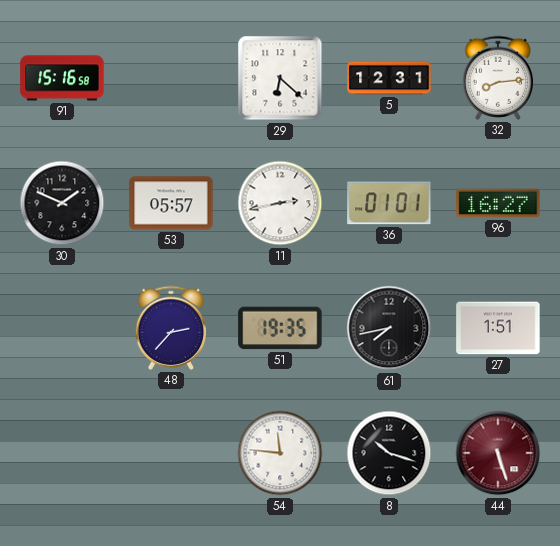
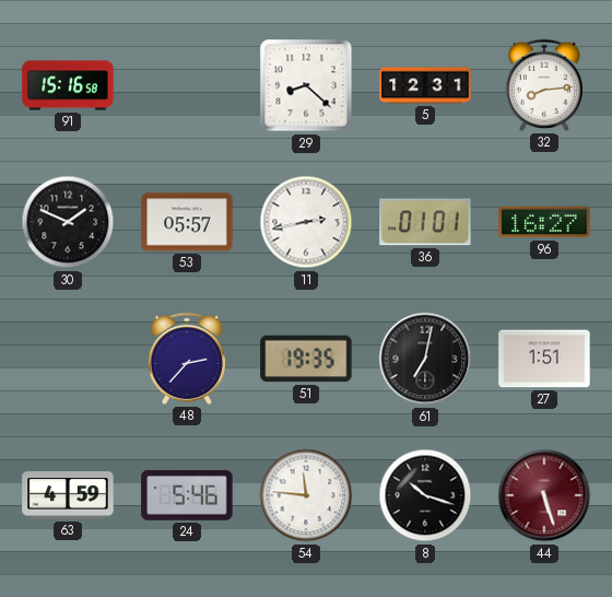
29: 6:22 -> 8:22 (306, 85)
61: 7:43 -> 7:02 (425, 359)
63: none -> 4:59 (68, 495)
24: none -> 5:46 (187, 495)
